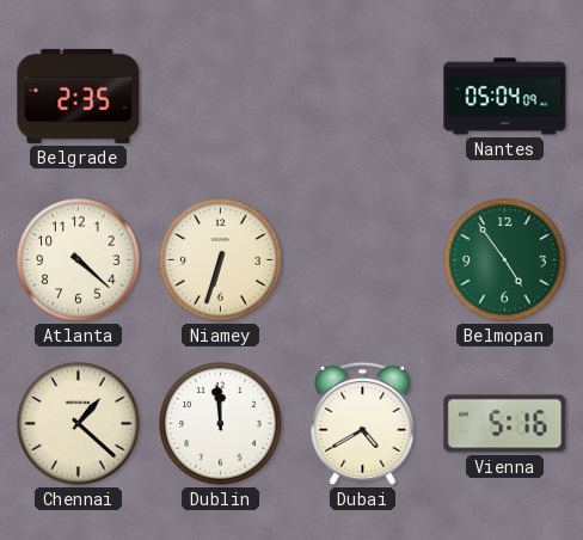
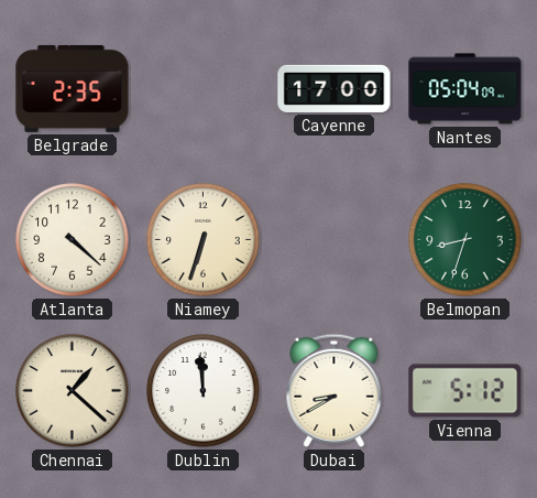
Cayenne: none -> 17:00 (335, 88)
Belmopan: 4:54 -> 8:33 (465, 240)
Dubai: 4:40 -> 8:40 (335, 390)
Vienna: 5:16 -> 5:12 (465, 391)
